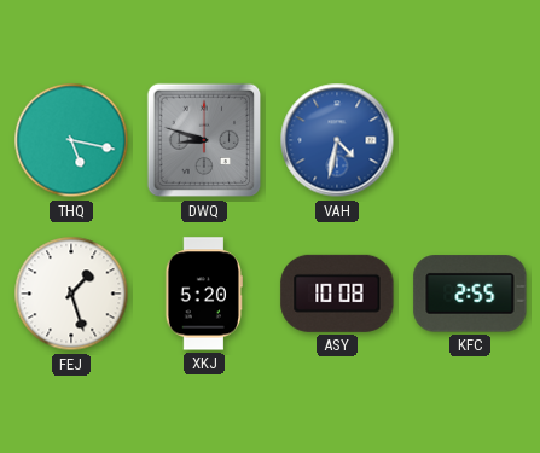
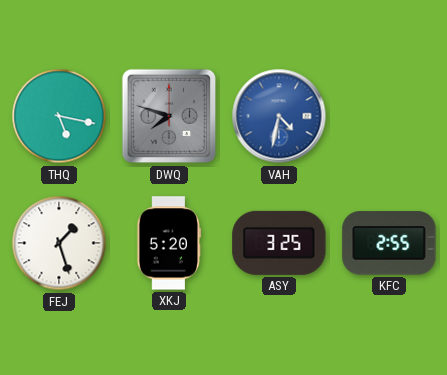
DWQ: 8:48 -> 7:48 (169, 116)
ASY: 10:08 -> 3:25 (279, 243)
